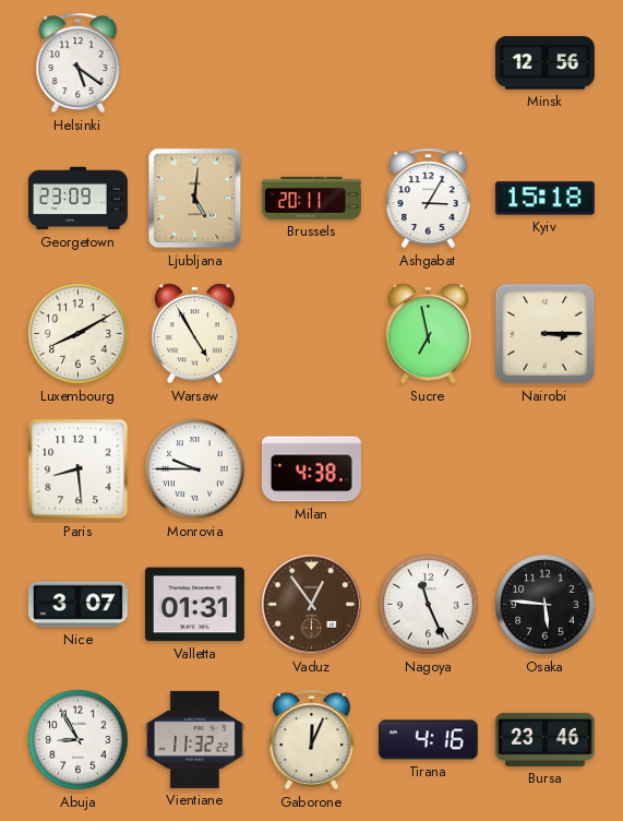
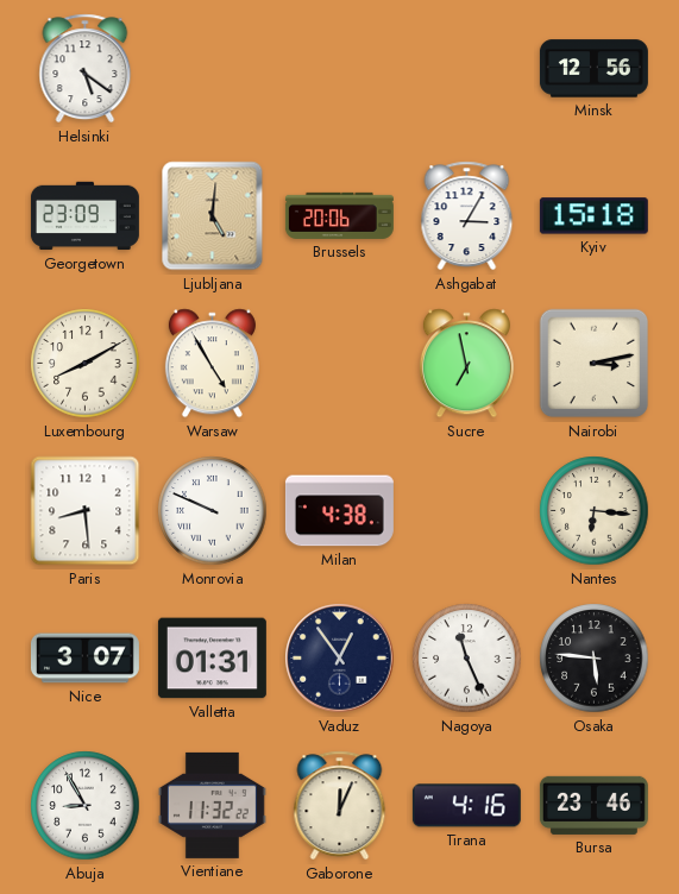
Brussels: 20:11 -> 20:06 (339, 215)
Nairobi: 3:15 -> 3:13 (595, 364)
Monrovia: 9:45 -> 9:49 (213, 511)
Nantes: none -> 6:16 (595, 511)
Vaduz dial: brown -> navy (340, 659)
